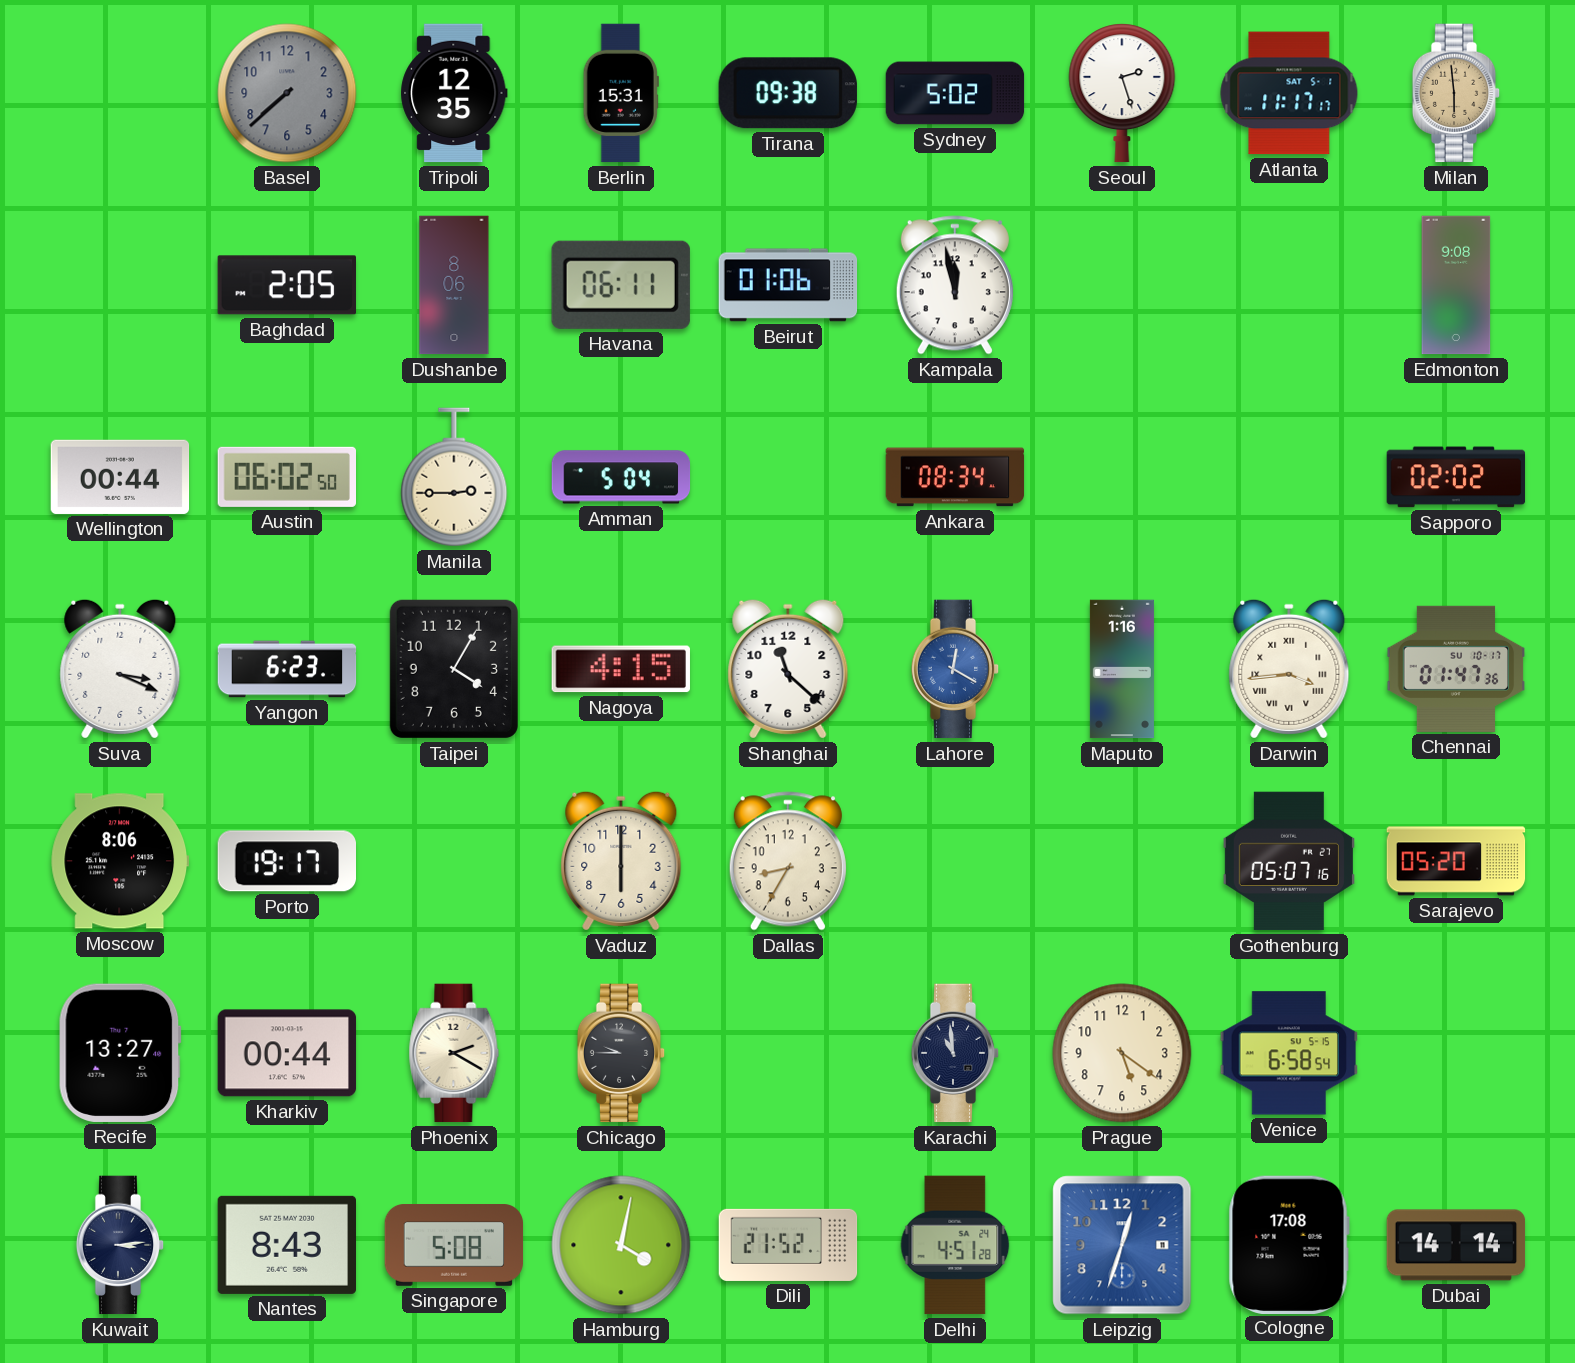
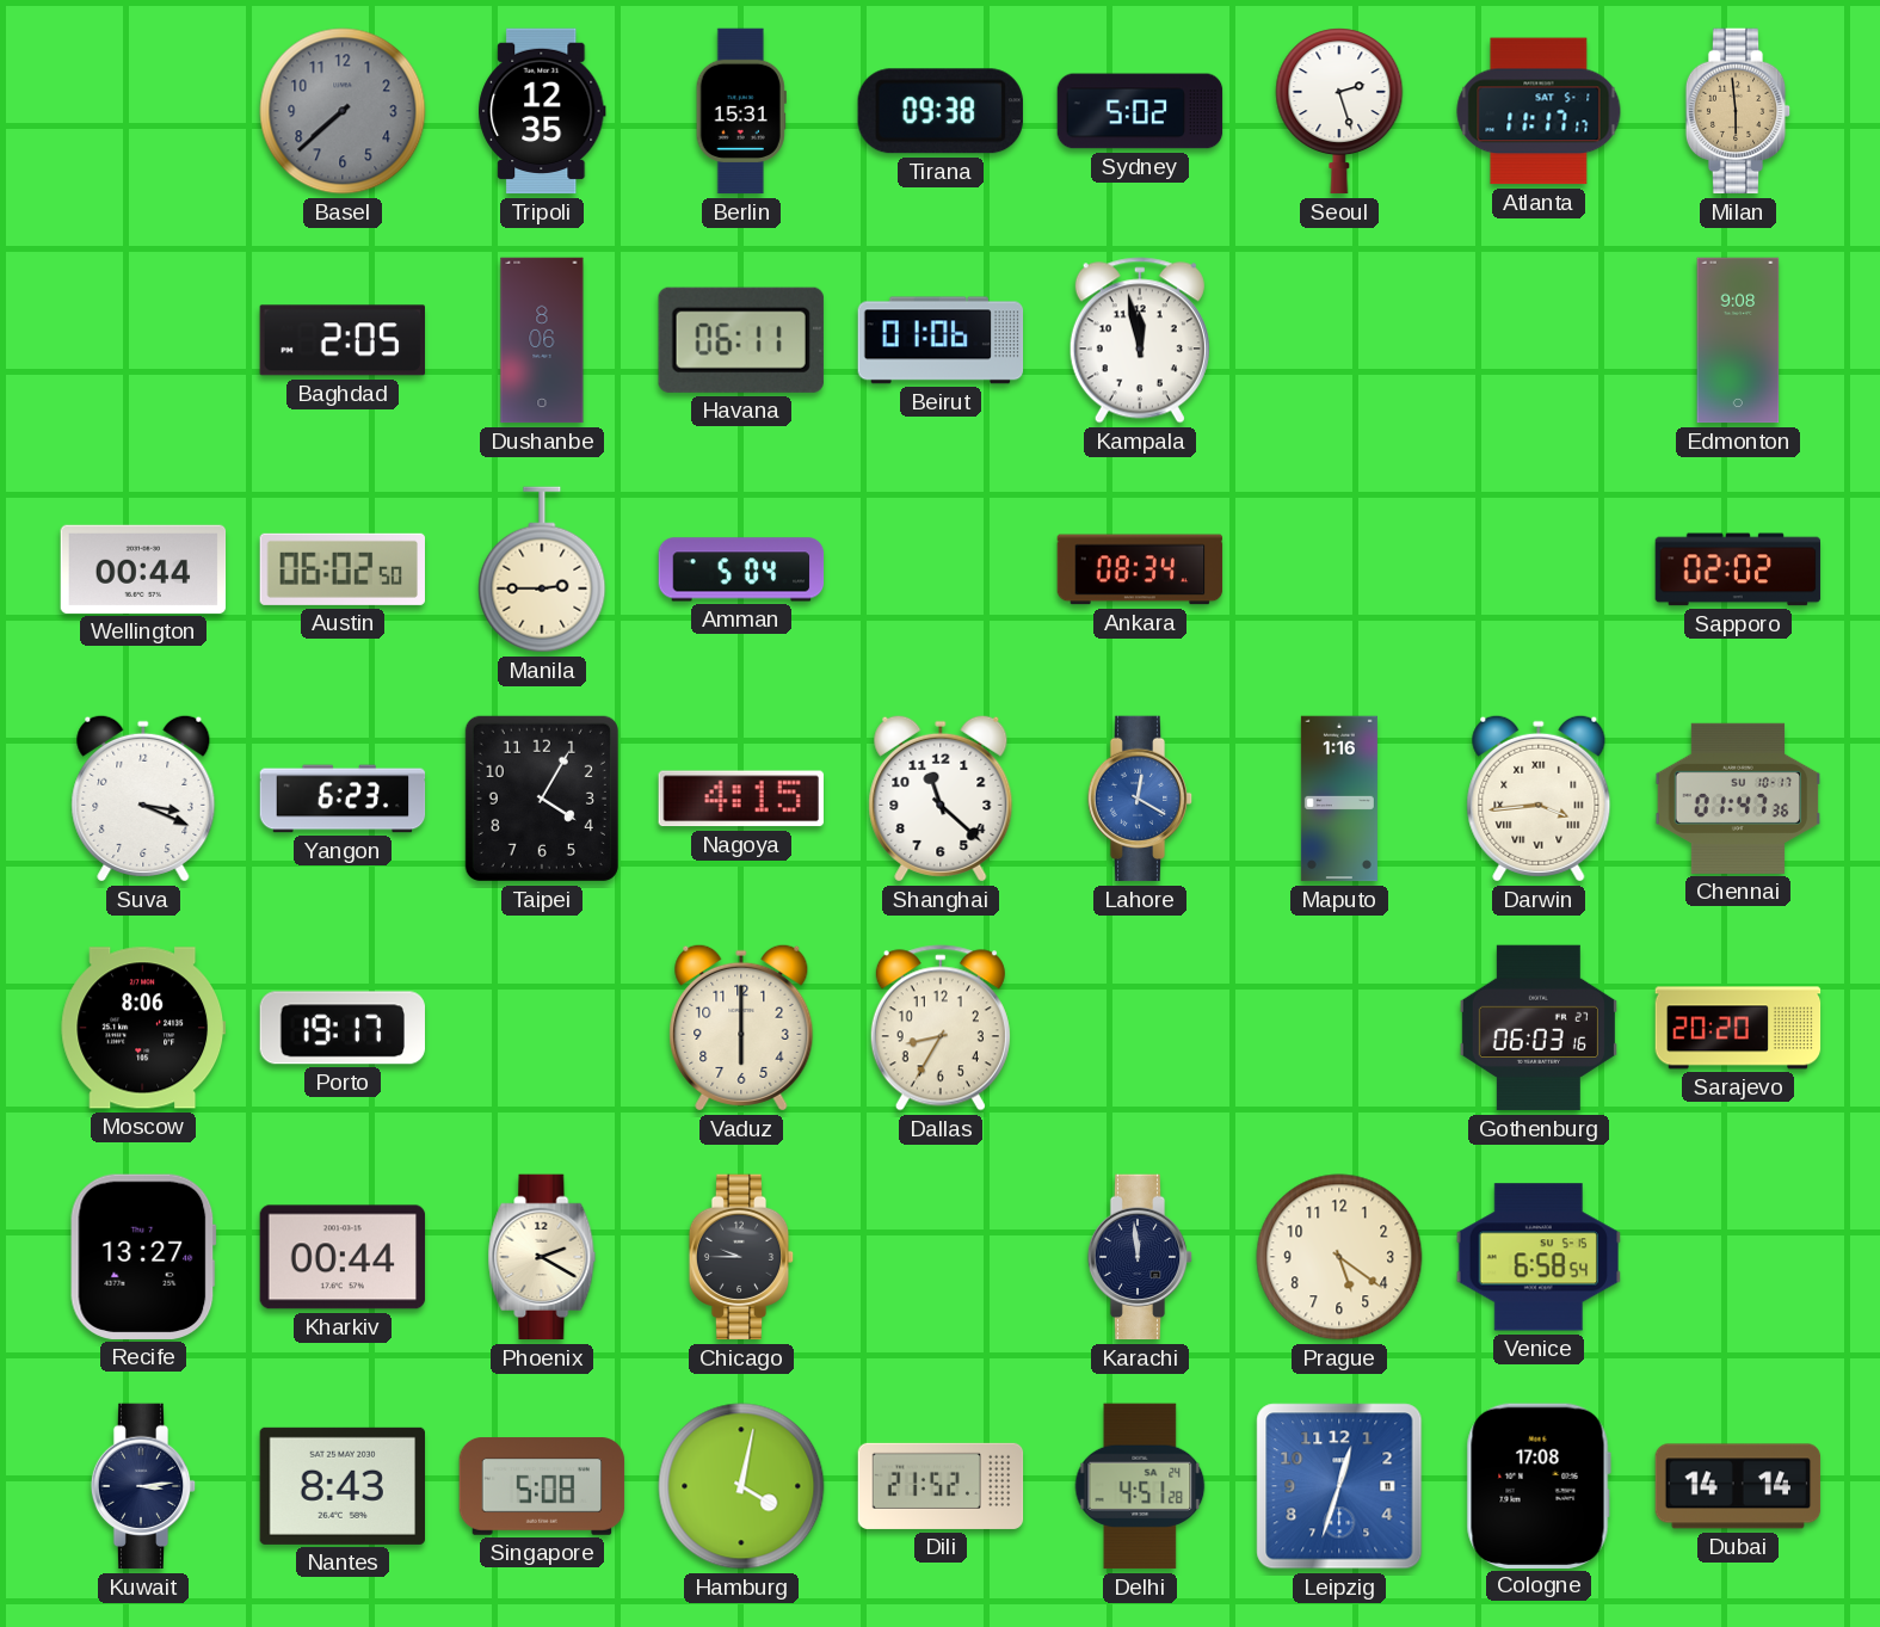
Gothenburg: 05:07 -> 06:03 (1539, 1028)
Sarajevo: 05:20 -> 20:20 (1738, 1028)
Karachi: 10:59 -> 11:59 (1140, 1257)
